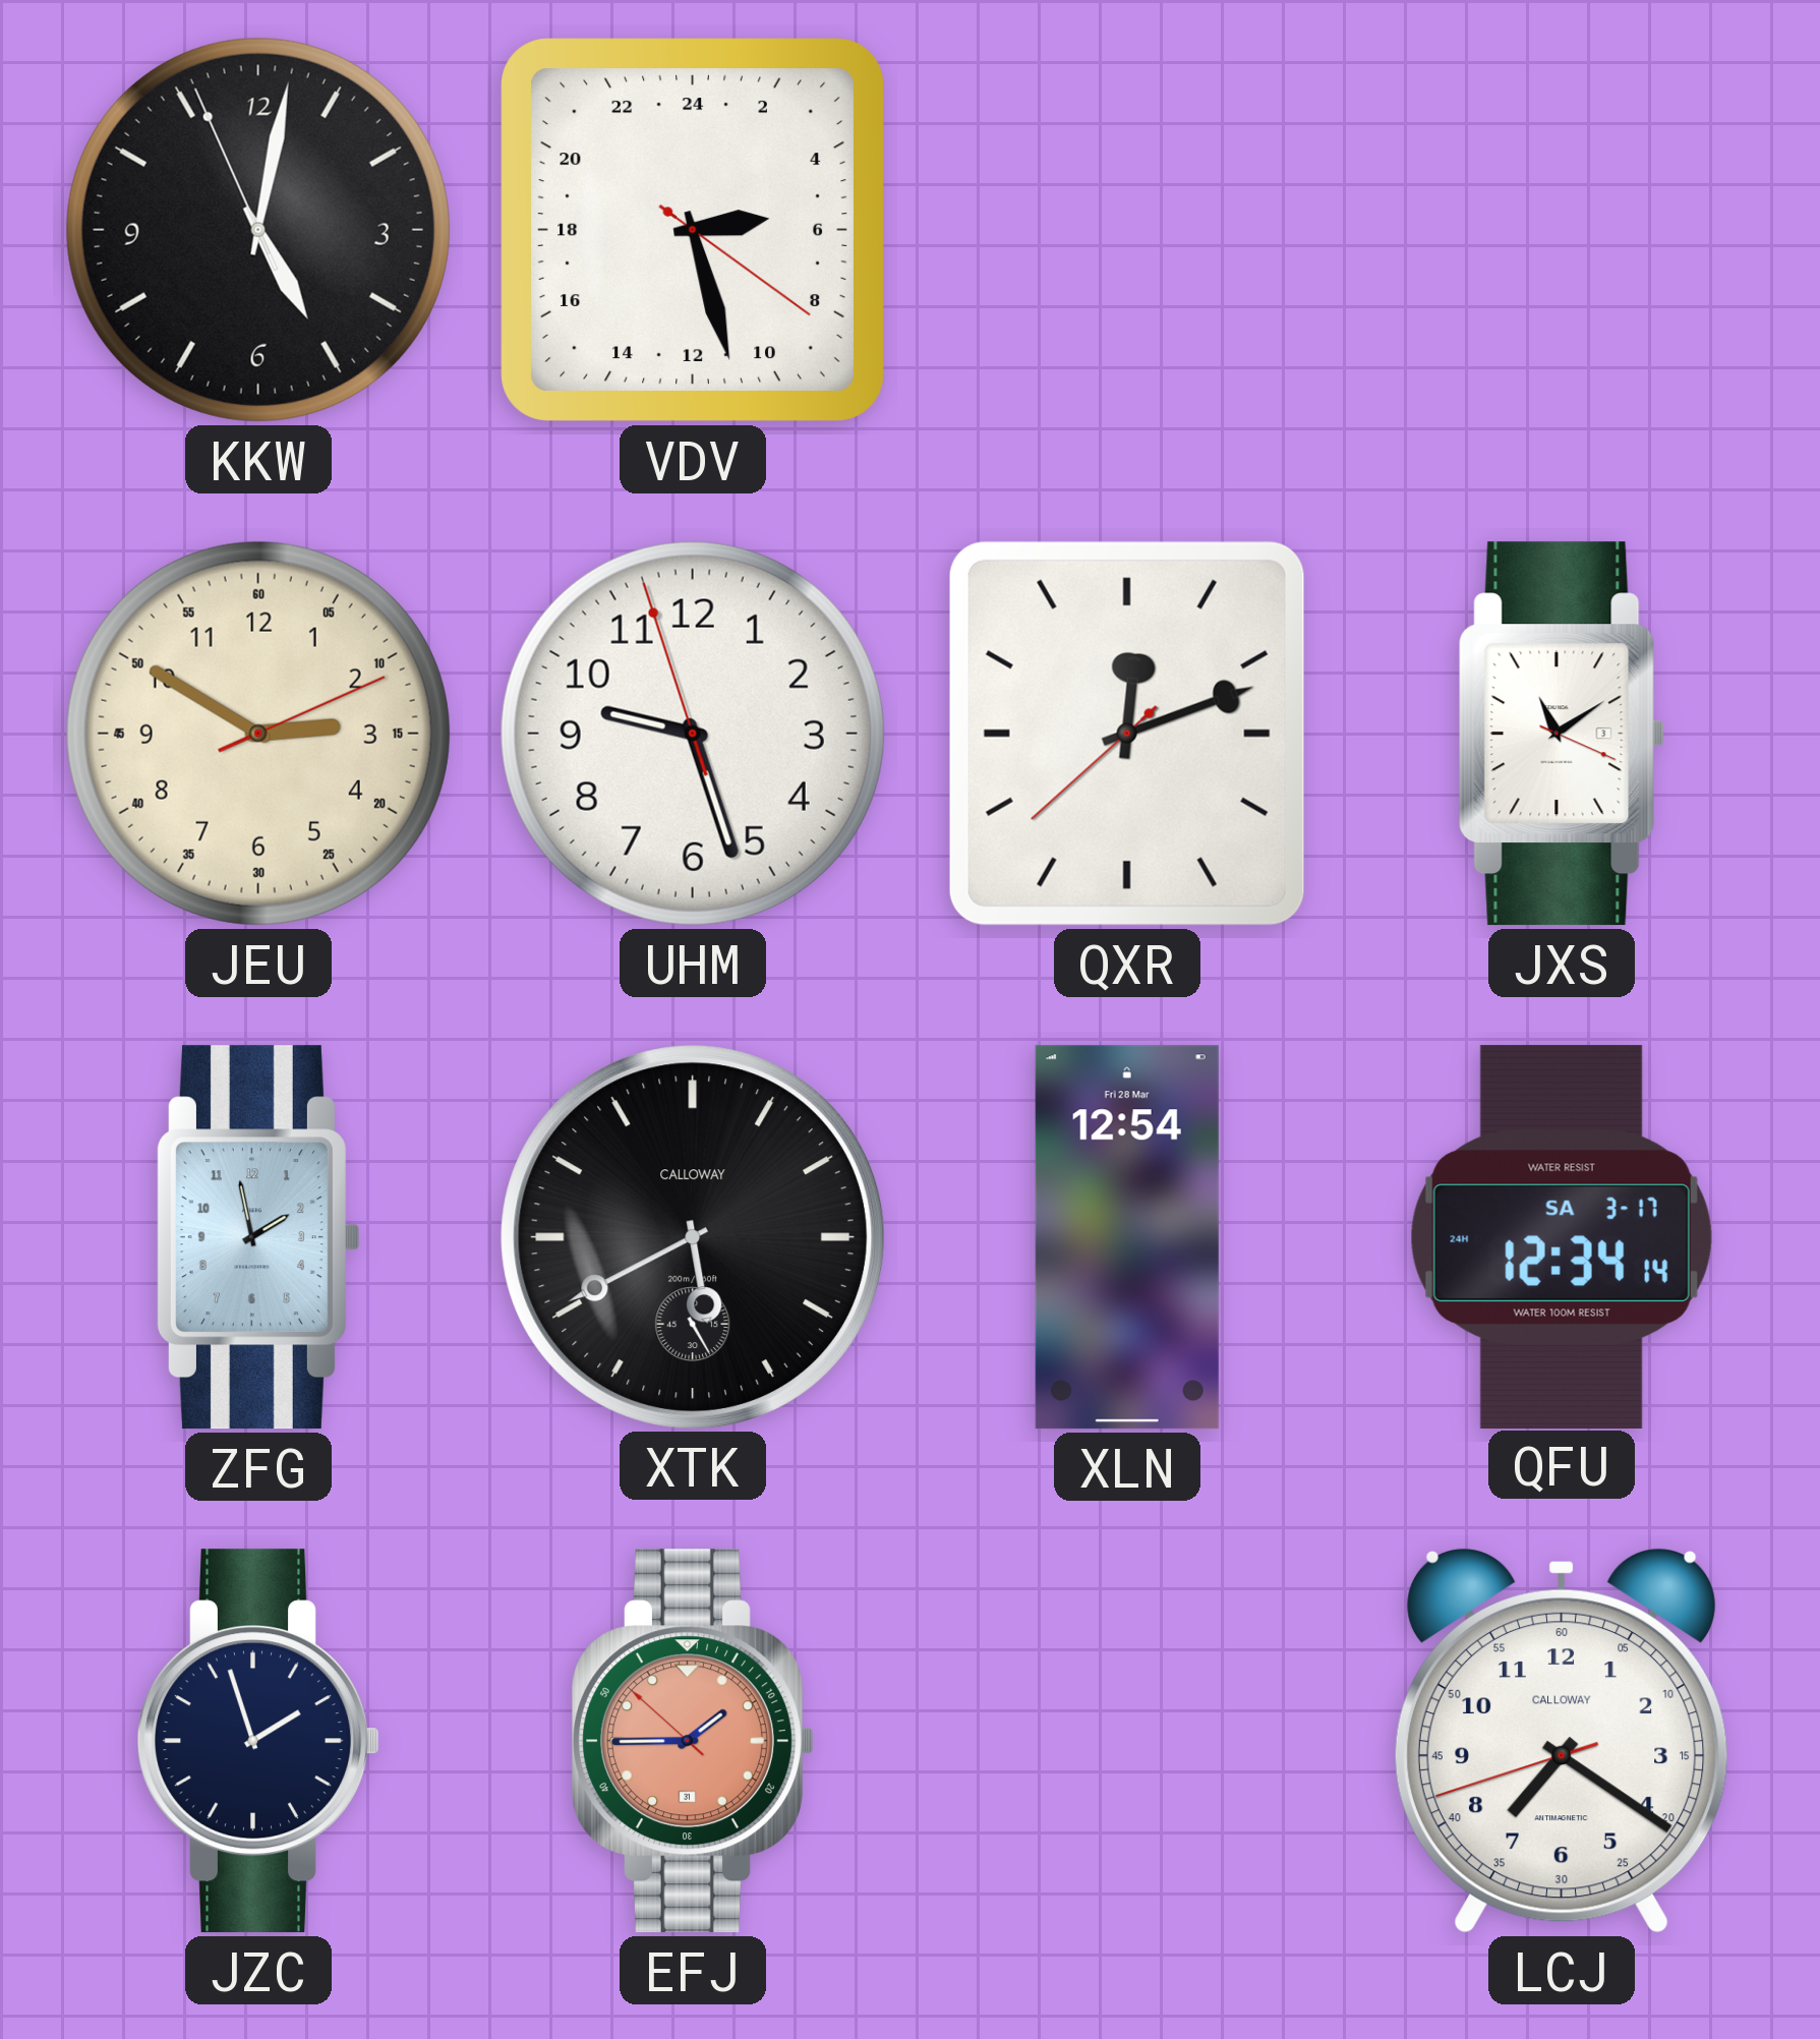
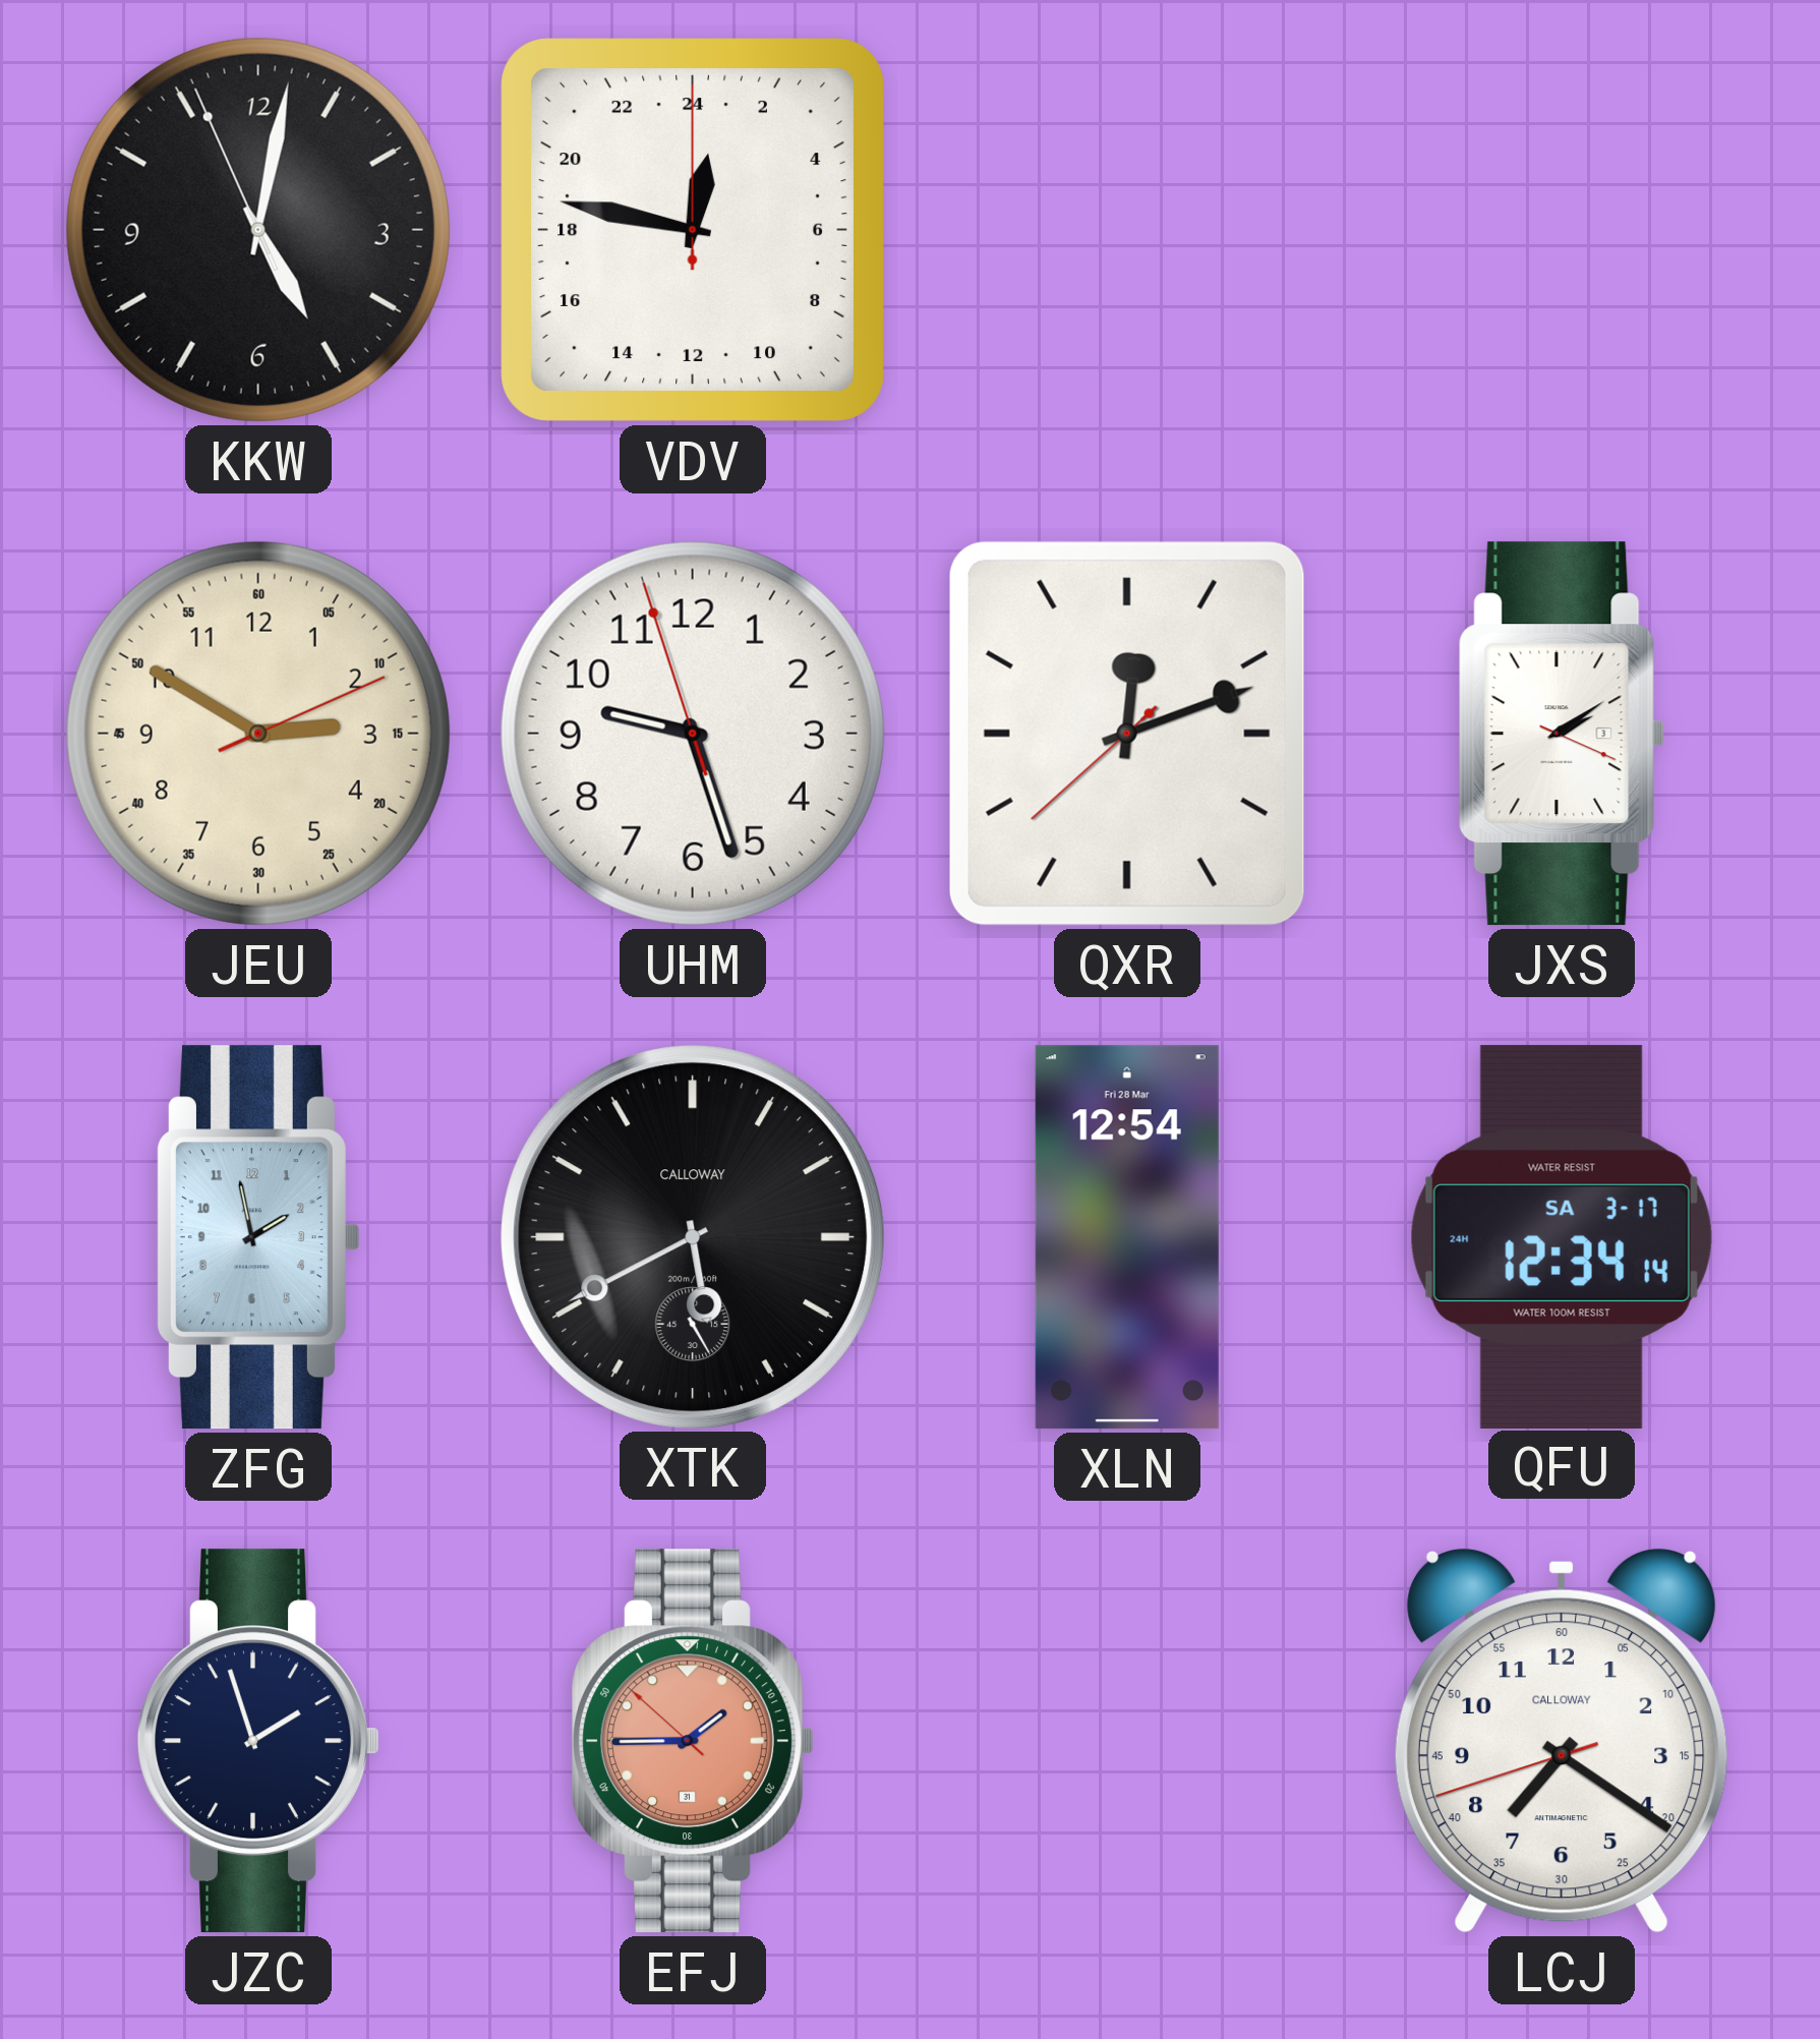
VDV: 5:27 -> 0:47 (693, 230)
JXS: 11:09 -> 2:09 (1562, 734)
